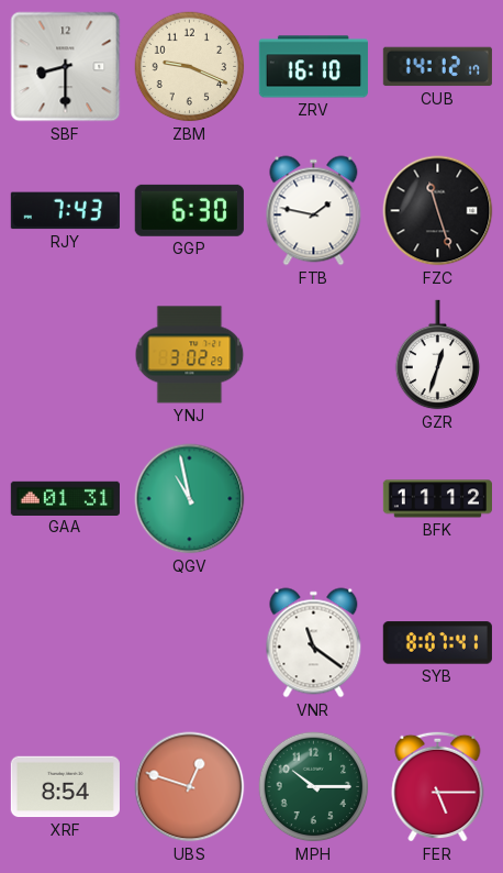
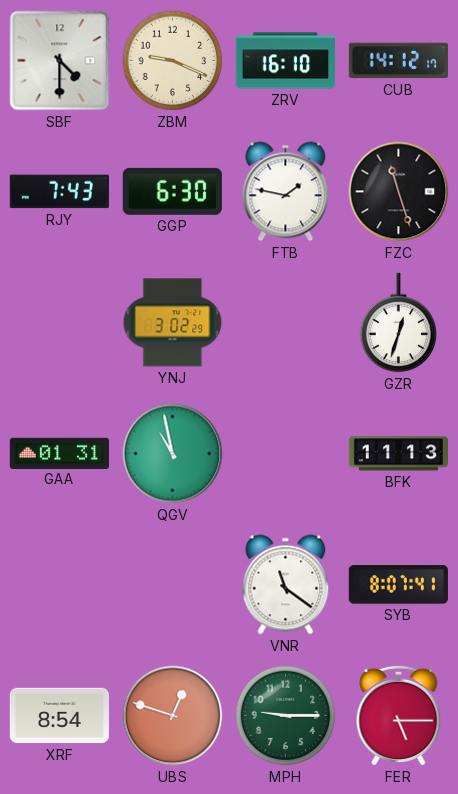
SBF: 8:30 -> 4:30 (60, 61)
BFK: 11:12 -> 11:13 (398, 454)
MPH: 10:15 -> 9:15 (286, 716)
